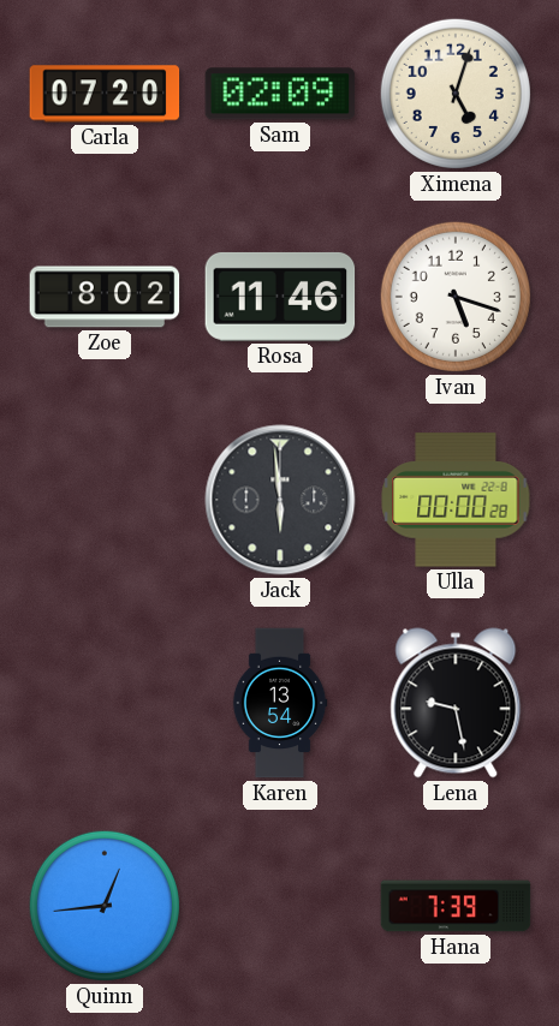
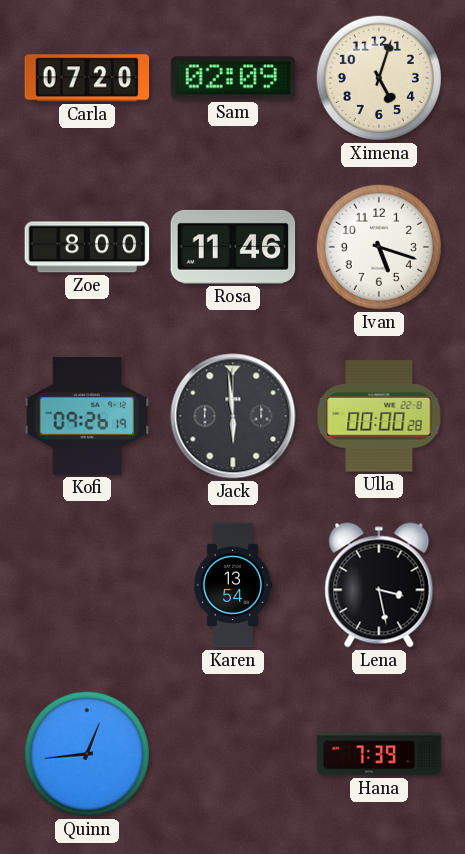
Zoe: 8:02 -> 8:00 (87, 247)
Kofi: none -> 09:26 (87, 416)
Lena: 9:28 -> 3:28 (379, 585)
